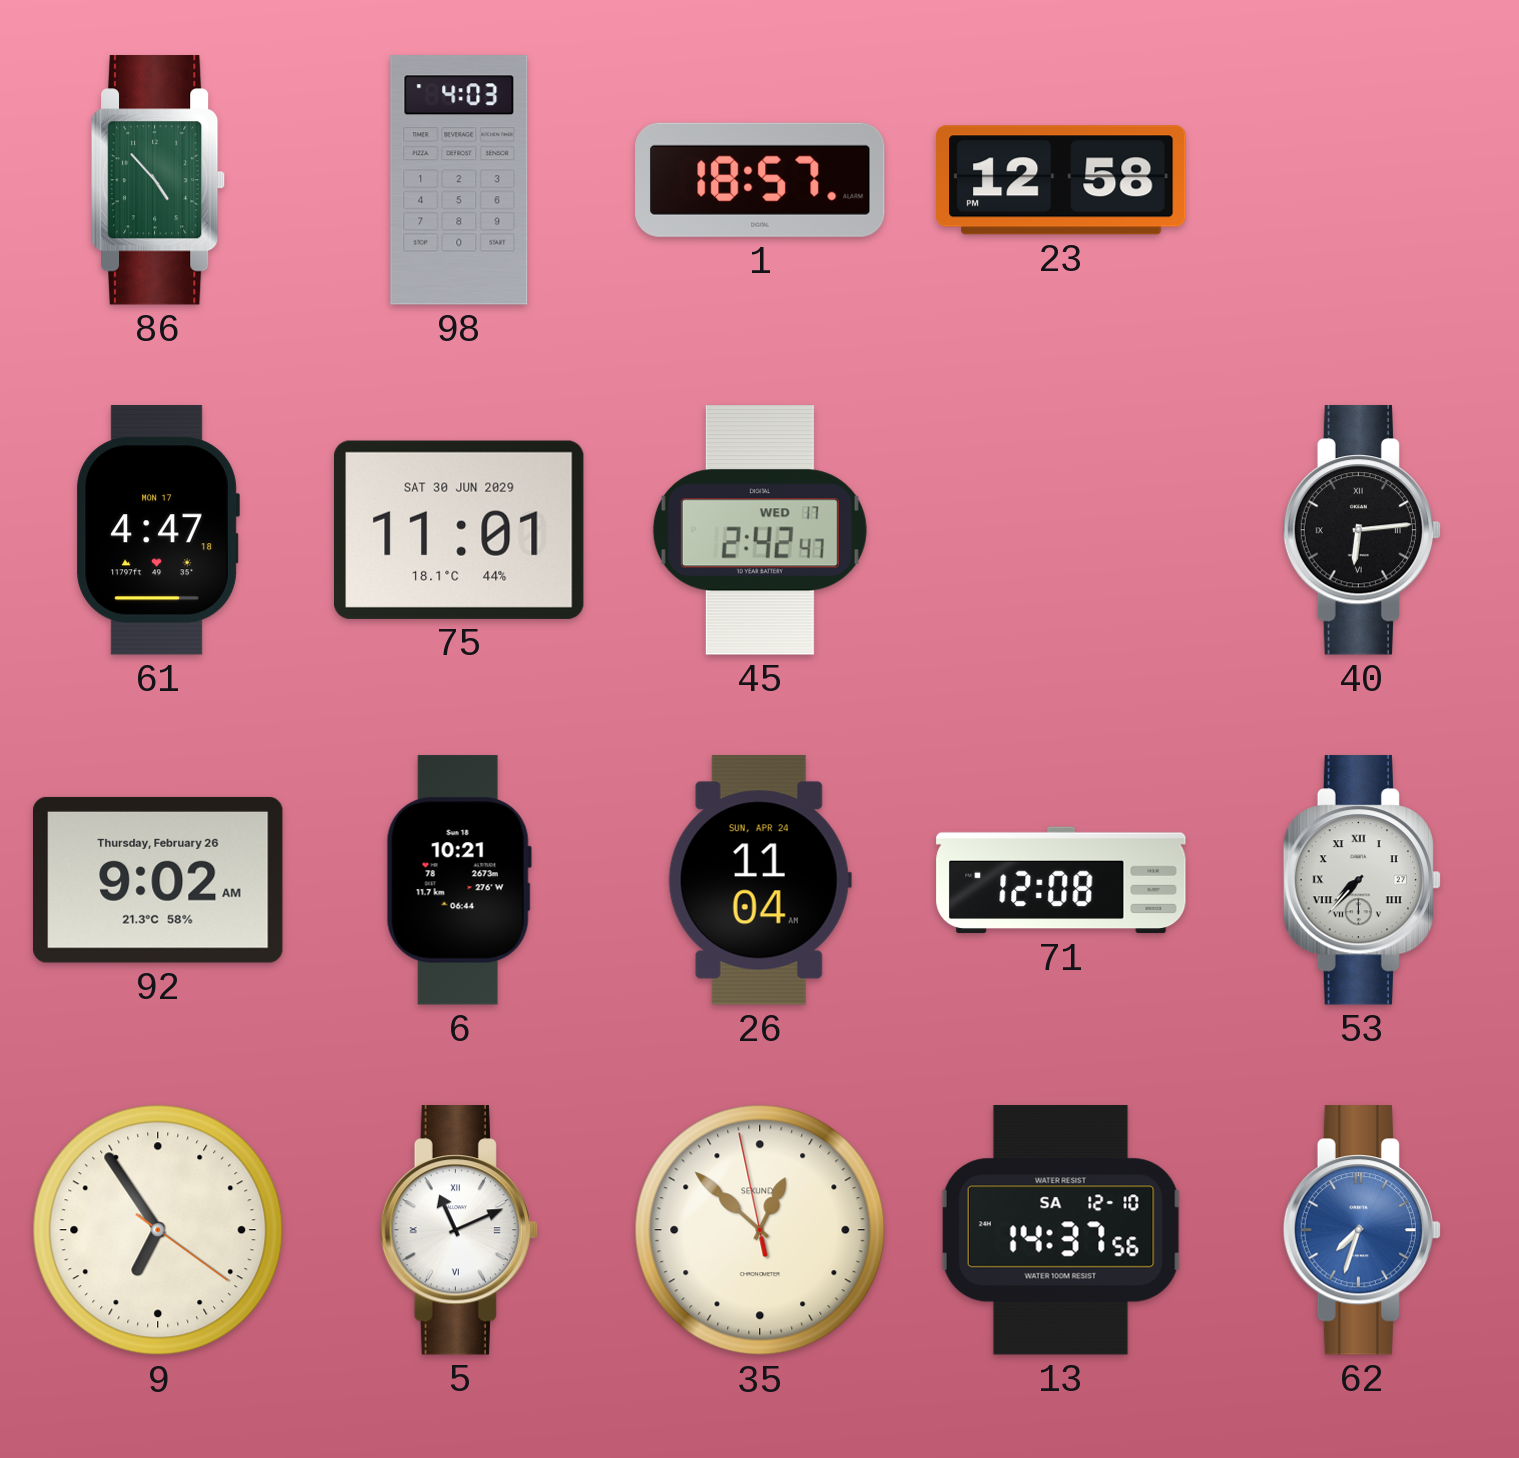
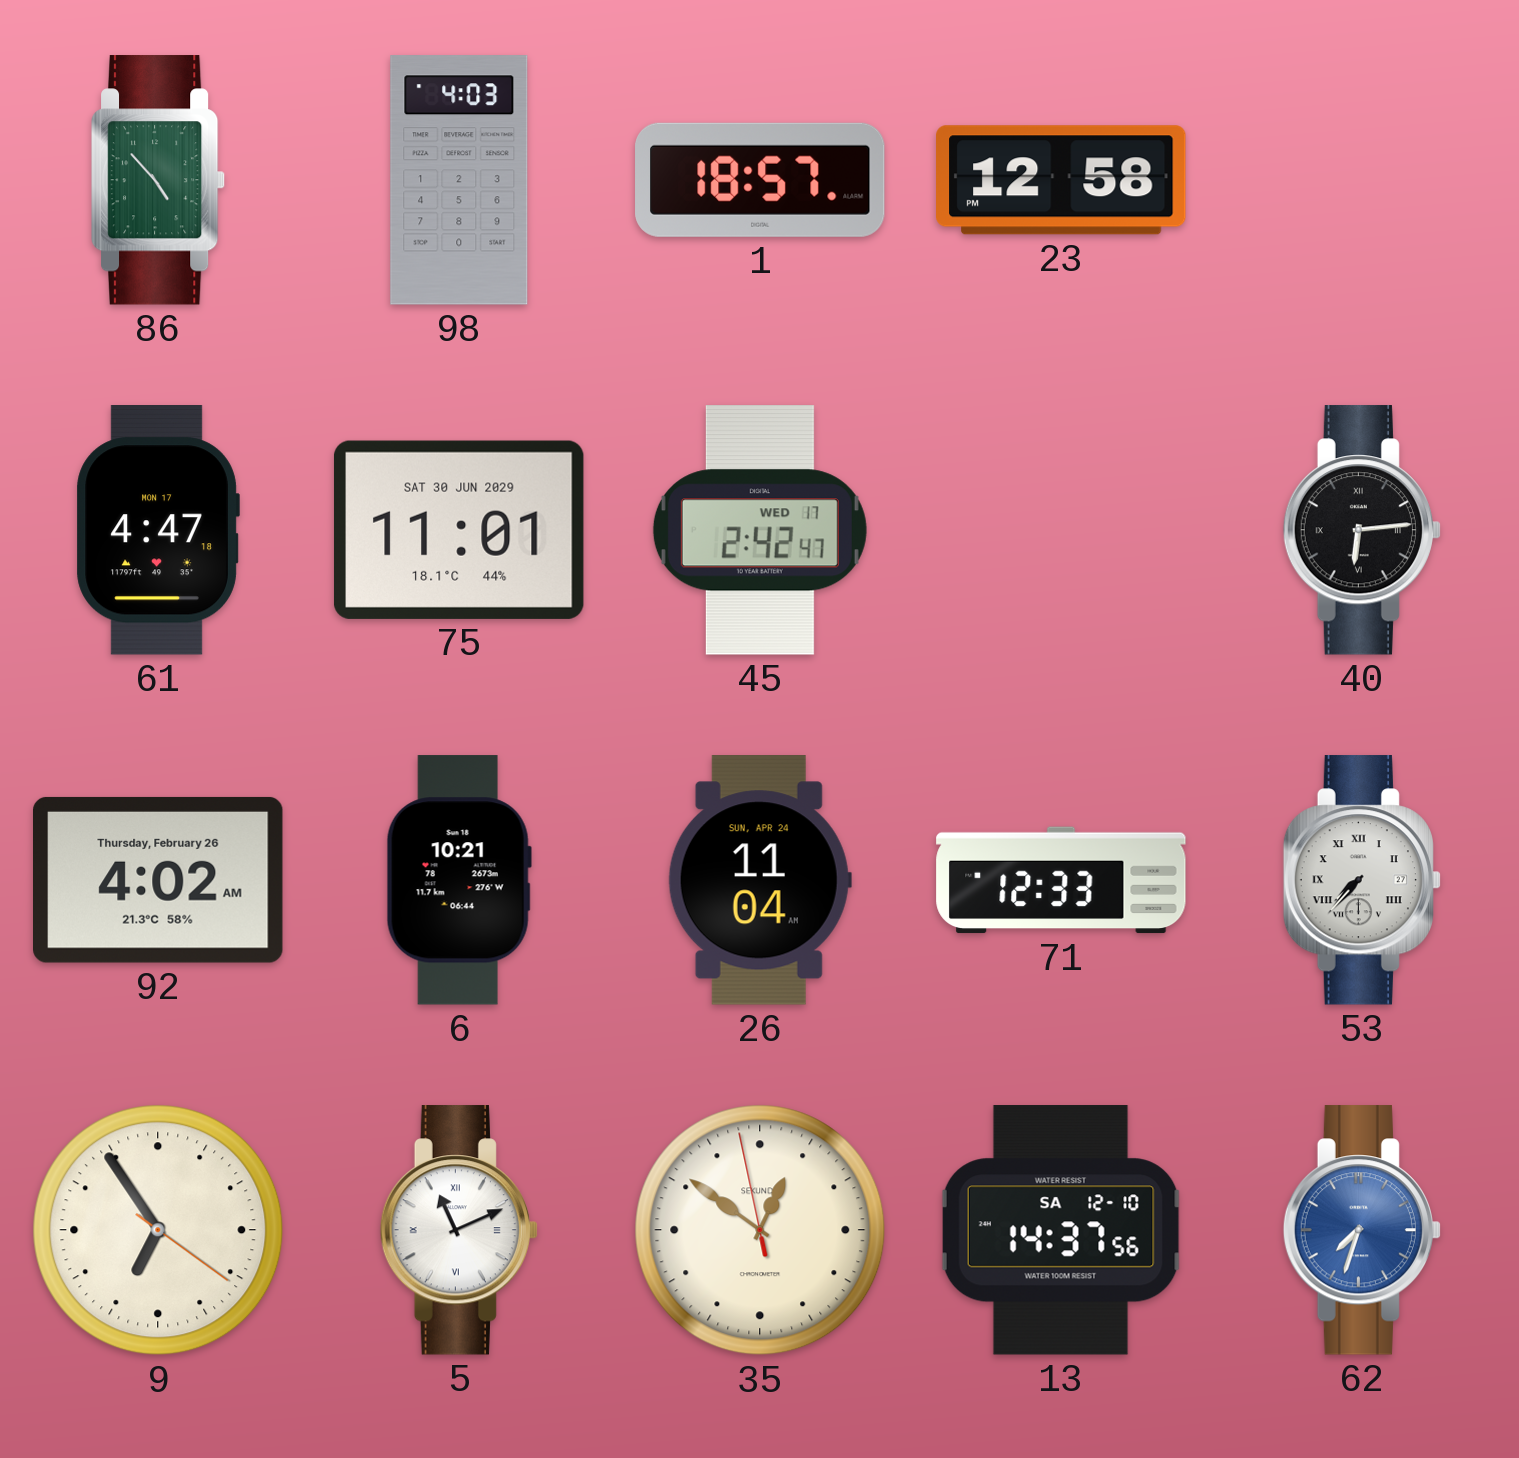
92: 9:02 -> 4:02 (159, 880)
71: 12:08 -> 12:33 (1061, 880)
35: 12:51 -> 12:50 (760, 1230)
